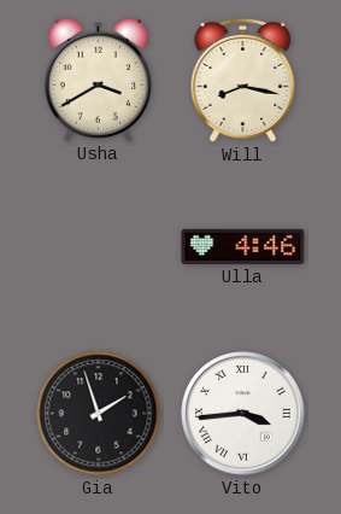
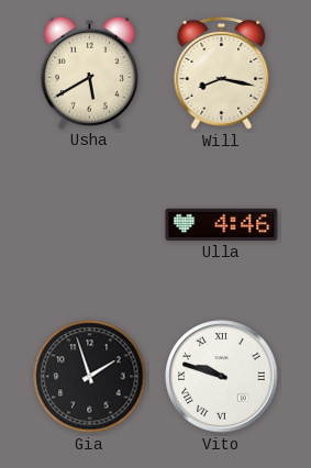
Usha: 3:40 -> 5:40 (89, 73)
Vito: 3:44 -> 9:48 (222, 377)
